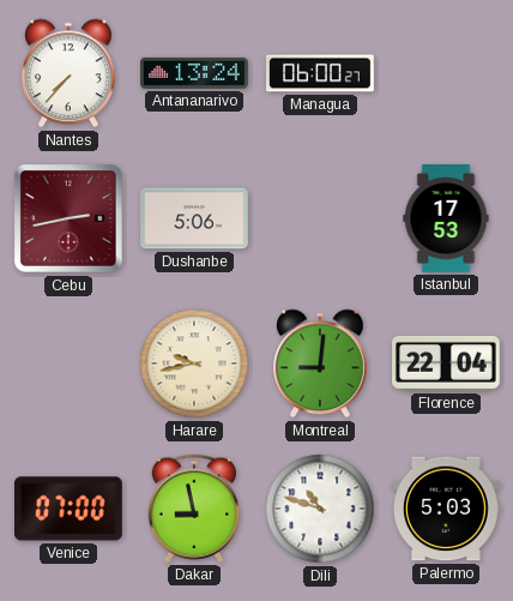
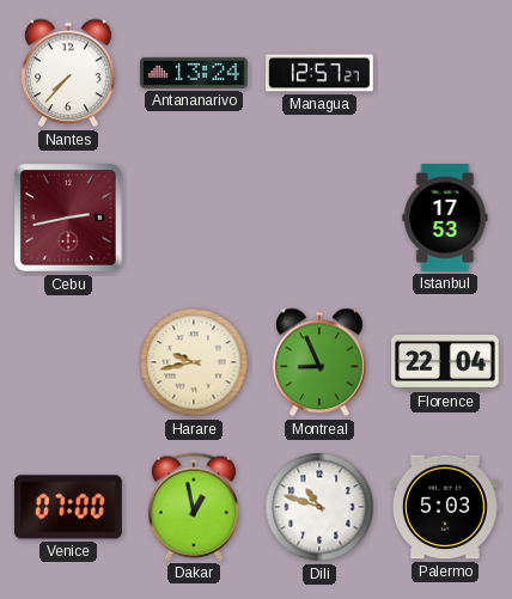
Managua: 06:00 -> 12:57 (321, 73)
Dushanbe: 5:06 -> none (195, 218)
Montreal: 9:01 -> 8:56 (319, 362)
Dakar: 8:58 -> 12:58 (194, 507)
